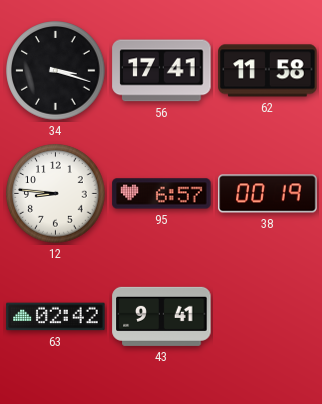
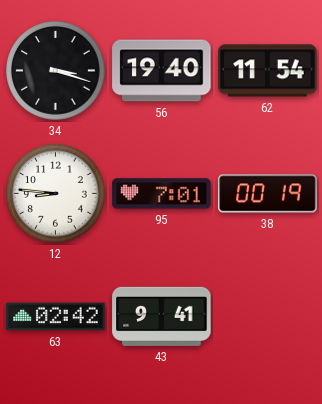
56: 17:41 -> 19:40 (162, 71)
62: 11:58 -> 11:54 (268, 71)
95: 6:57 -> 7:01 (162, 194)
